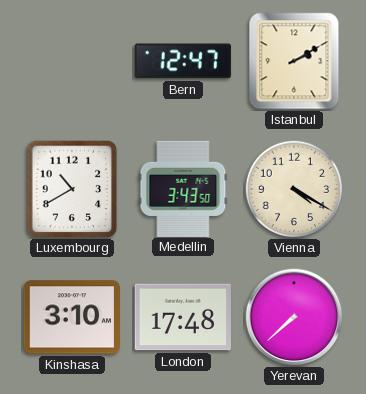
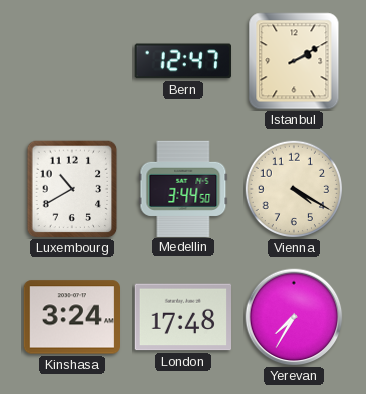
Medellin: 3:43 -> 3:44 (183, 188)
Kinshasa: 3:10 -> 3:24 (71, 317)
Yerevan: 7:38 -> 7:35 (294, 317)
